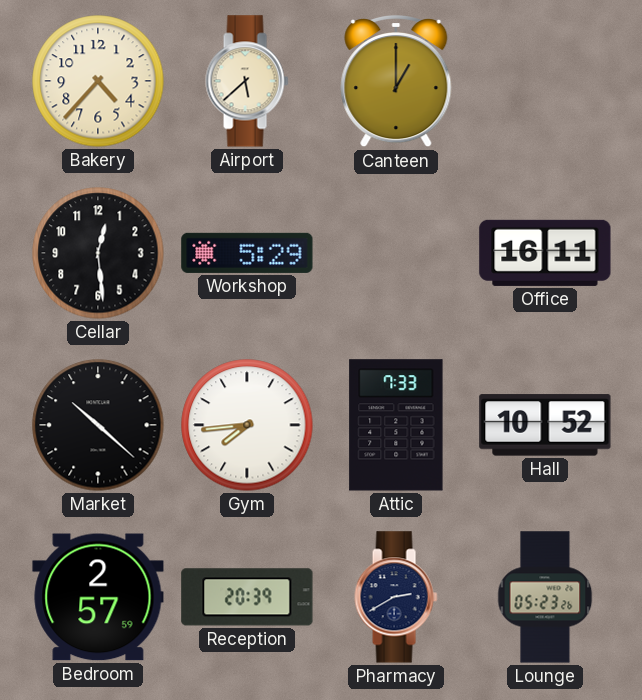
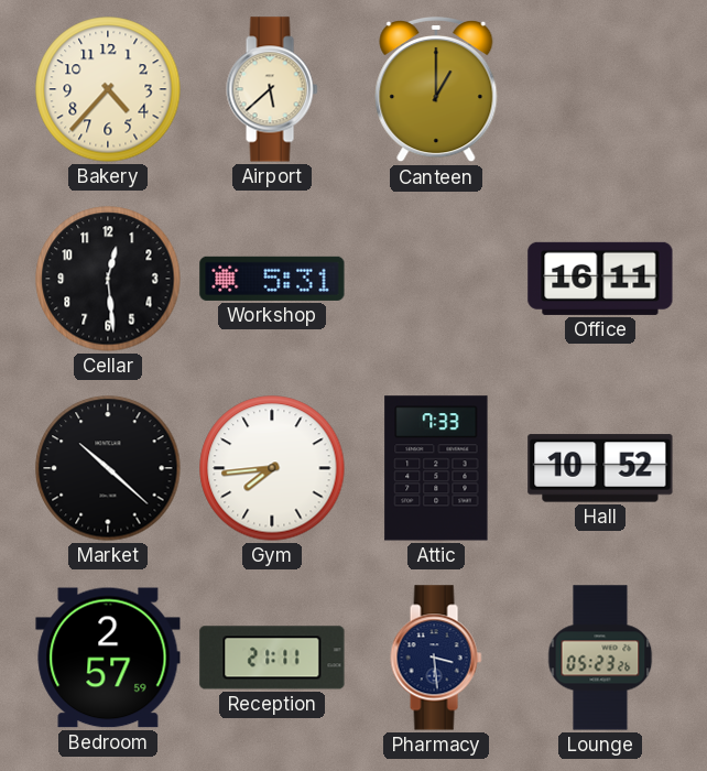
Workshop: 5:29 -> 5:31 (272, 279)
Reception: 20:39 -> 21:11 (272, 658)
Pharmacy: 2:40 -> 3:29 (436, 658)
